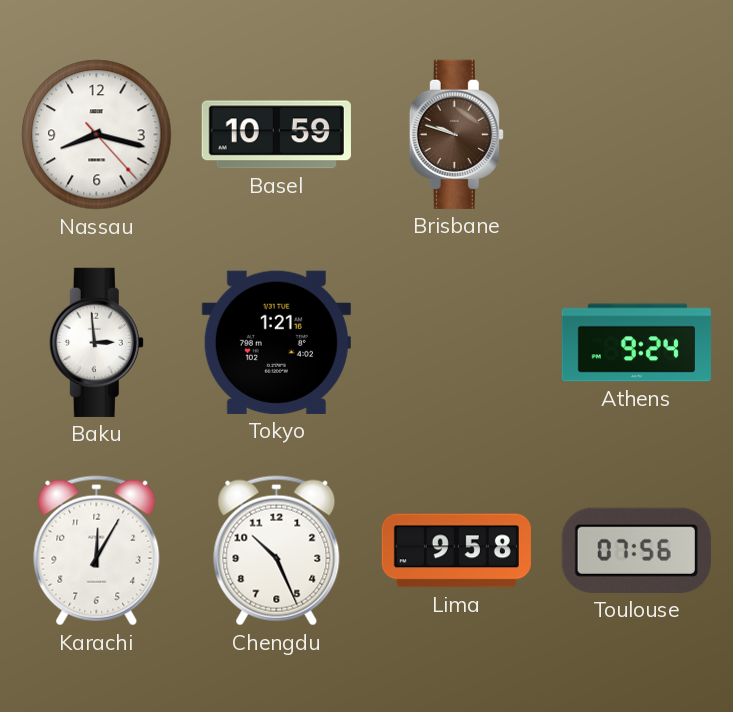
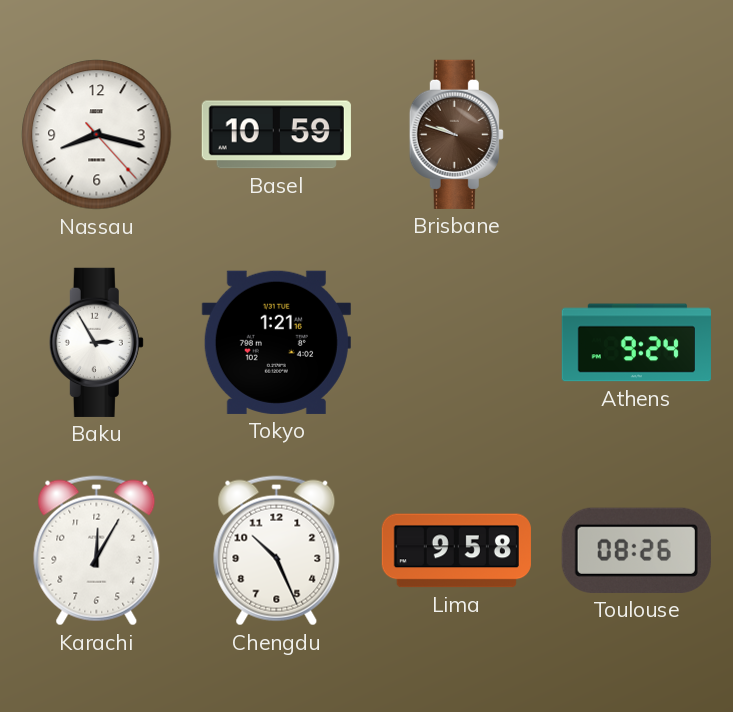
Baku: 2:59 -> 2:55 (96, 342)
Toulouse: 07:56 -> 08:26 (636, 550)
